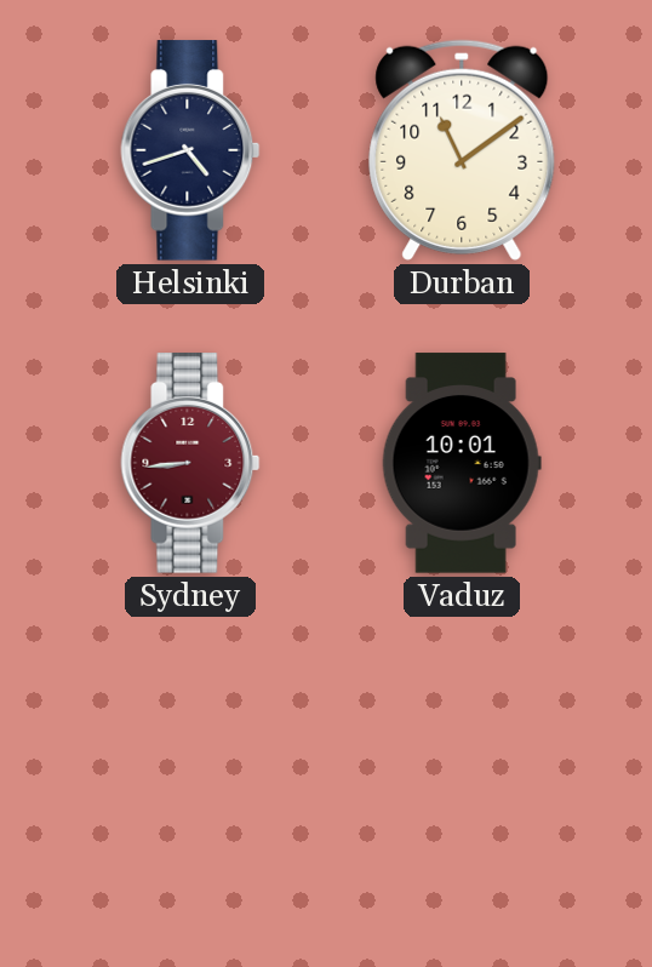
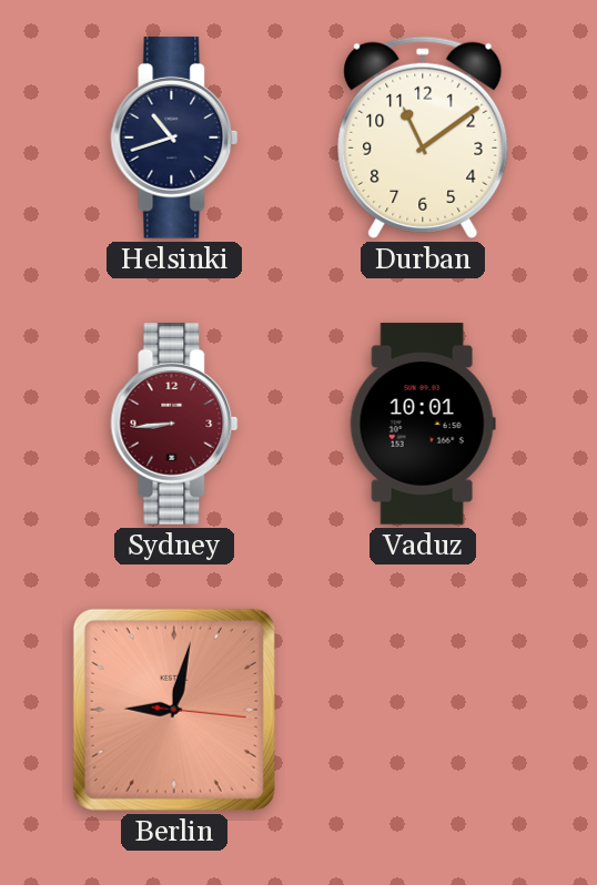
Helsinki: 4:42 -> 10:42 (174, 138)
Berlin: none -> 9:02 (174, 710)
